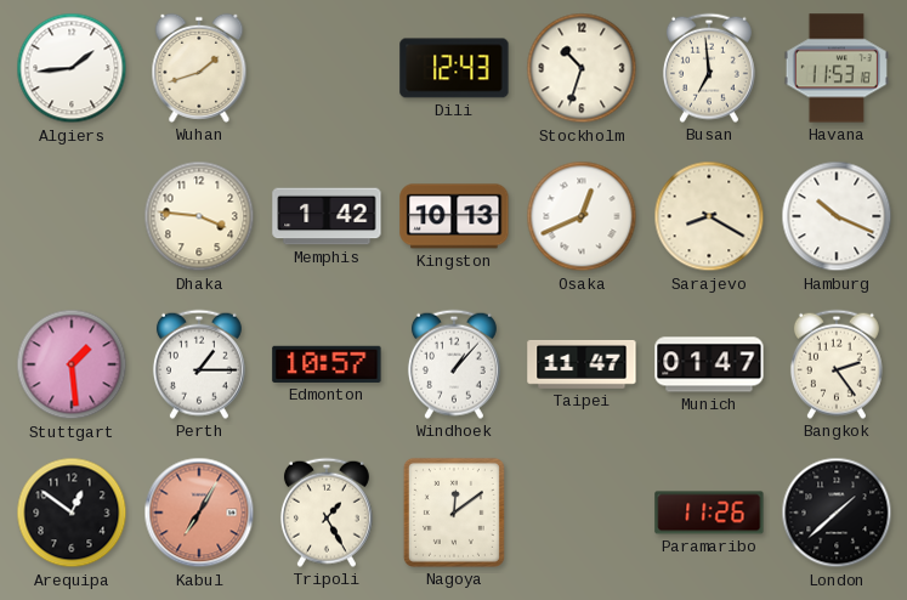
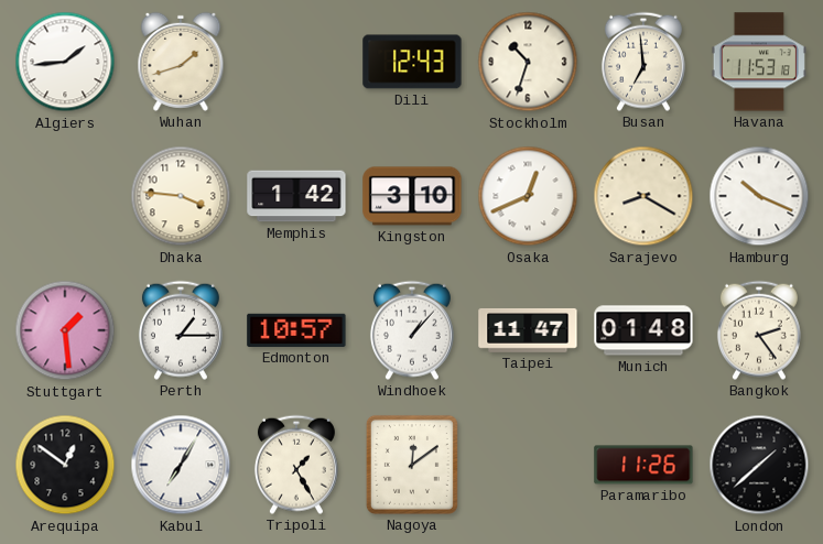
Kingston: 10:13 -> 3:10 (412, 196)
Munich: 01:47 -> 01:48 (643, 330)
Kabul dial: salmon -> white (181, 465)
